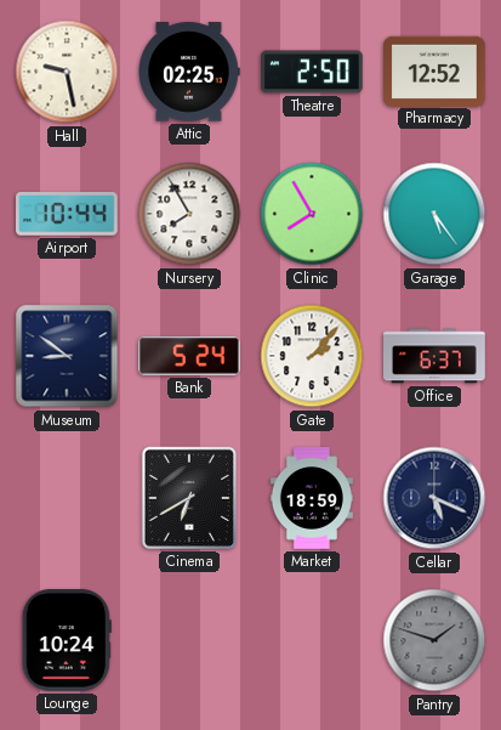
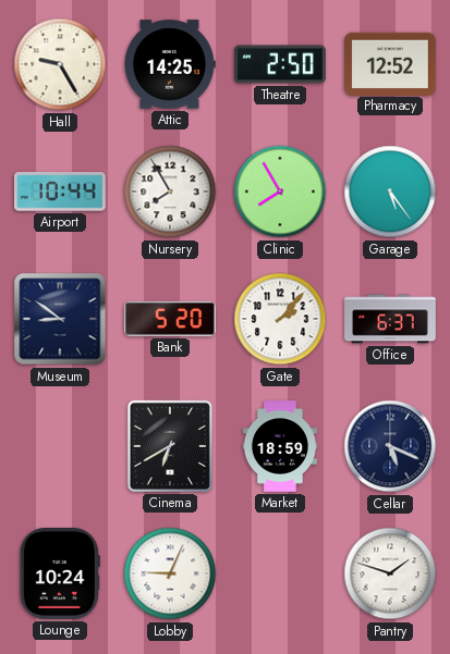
Hall: 9:28 -> 9:25 (60, 64)
Attic: 02:25 -> 14:25 (170, 64)
Bank: 5:24 -> 5:20 (171, 319)
Lobby: none -> 9:04 (170, 573)
Pantry dial: grey -> white (390, 573)
